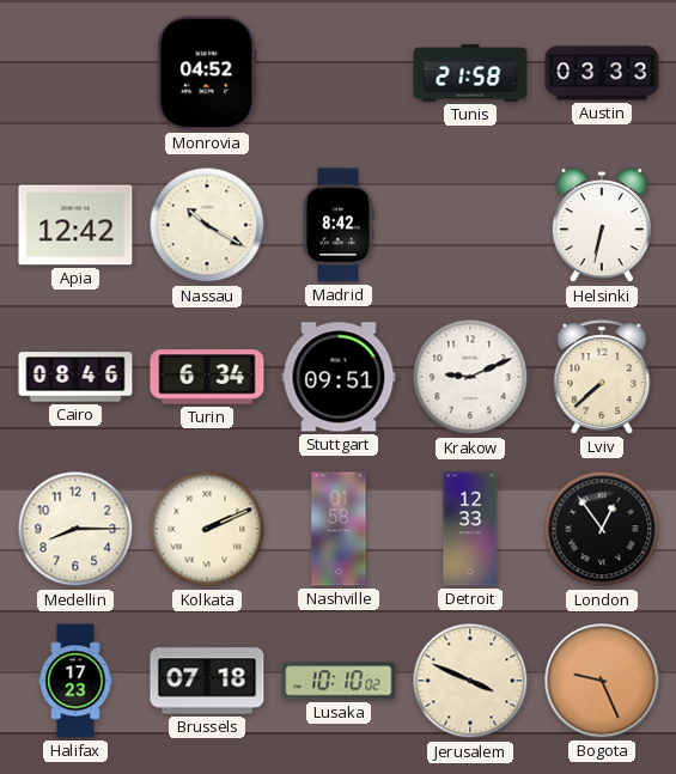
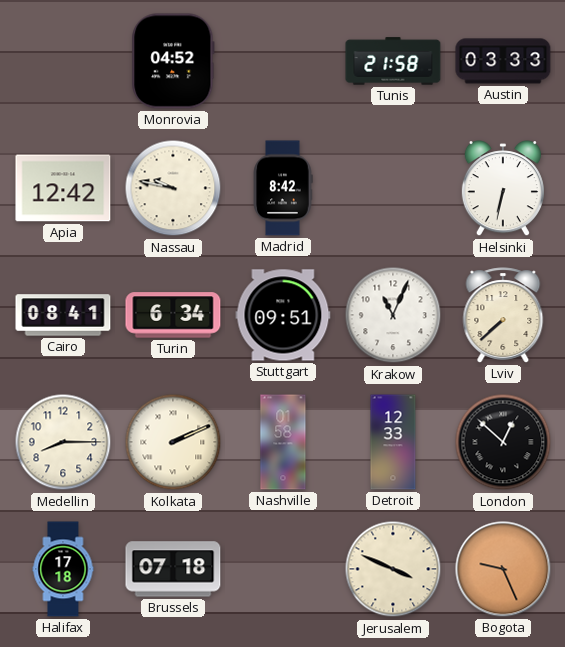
Nassau: 10:20 -> 9:47 (173, 188)
Cairo: 08:46 -> 08:41 (63, 315)
Krakow: 9:11 -> 11:04 (393, 315)
London: 12:54 -> 12:52 (503, 442)
Halifax: 17:23 -> 17:18 (63, 569)
Lusaka: 10:10 -> none (339, 681)
